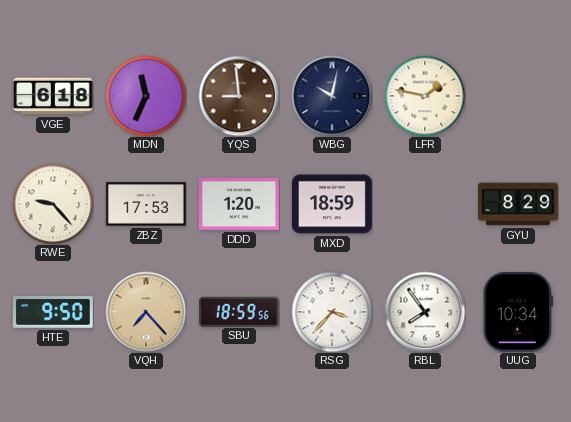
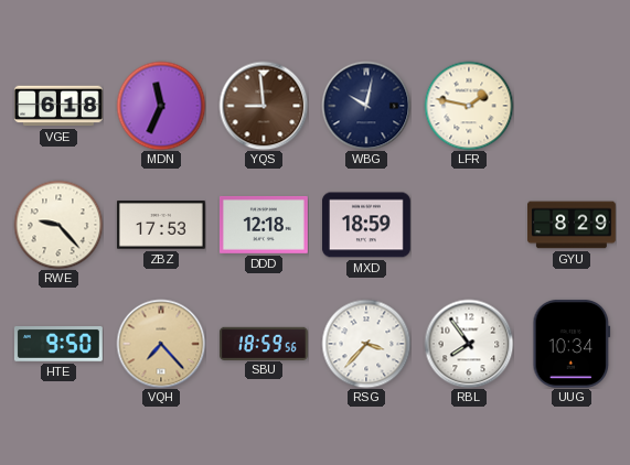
DDD: 1:20 -> 12:18 (264, 225)
